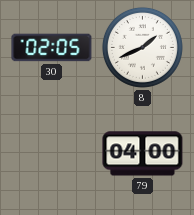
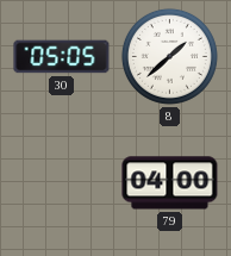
30: 02:05 -> 05:05 (62, 57)
8: 1:41 -> 1:38 (169, 56)
